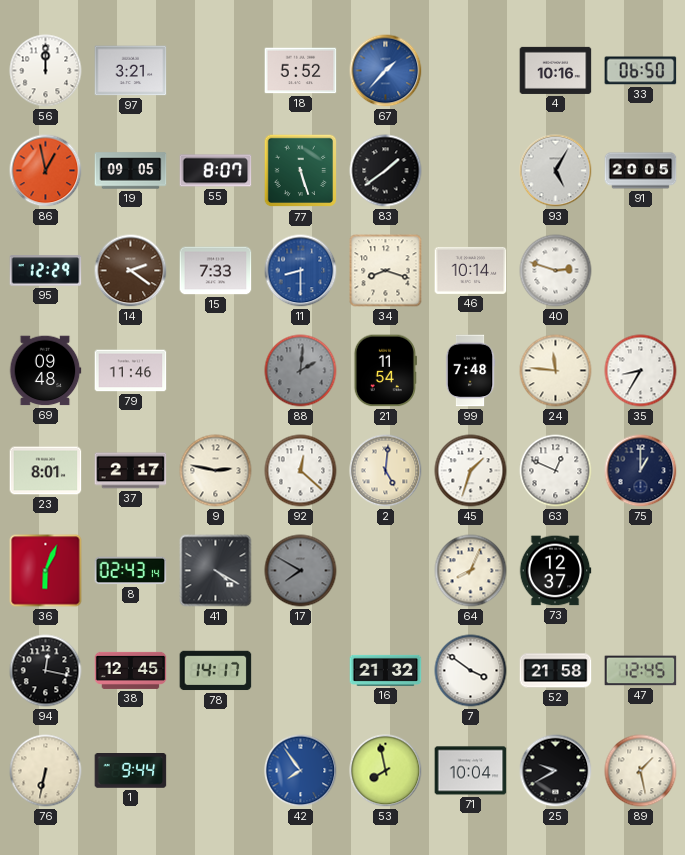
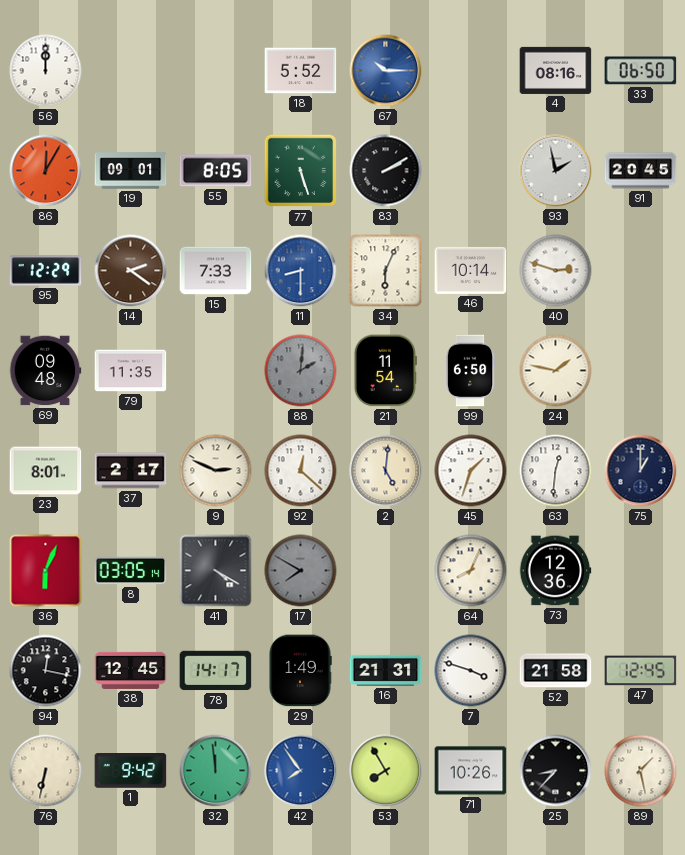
97: 3:21 -> none (131, 71)
67: 1:37 -> 10:15 (386, 71)
4: 10:16 -> 08:16 (556, 70)
86: 12:58 -> 12:05 (46, 171)
19: 09:05 -> 09:01 (131, 171)
55: 8:07 -> 8:05 (216, 171)
83: 1:39 -> 2:10 (386, 171)
93: 5:05 -> 1:58 (556, 171)
91: 20:05 -> 20:45 (641, 171)
34: 8:18 -> 6:04 (386, 271)
79: 11:46 -> 11:35 (131, 371)
99: 7:48 -> 6:50 (470, 371)
24: 11:46 -> 1:47 (556, 371)
35: 8:35 -> none (641, 371)
9: 2:47 -> 2:49 (216, 471)
63: 12:49 -> 12:31 (556, 471)
8: 02:43 -> 03:05 (131, 571)
73: 12:37 -> 12:36 (555, 571)
29: none -> 1:49 (300, 671)
16: 21:32 -> 21:31 (386, 670)
7: 3:51 -> 3:48 (471, 671)
1: 9:44 -> 9:42 (131, 771)
32: none -> 11:59 (216, 771)
53: 7:58 -> 7:55 (386, 771)
71: 10:04 -> 10:26 (471, 771)
25: 9:40 -> 8:37 (556, 771)
